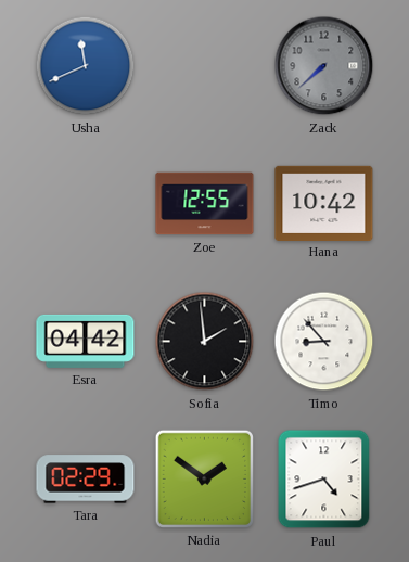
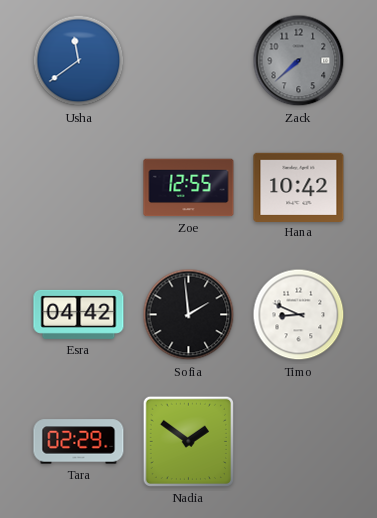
Usha: 11:41 -> 11:39 (79, 61)
Timo: 8:53 -> 8:49 (299, 315)
Paul: 4:42 -> none (324, 480)
